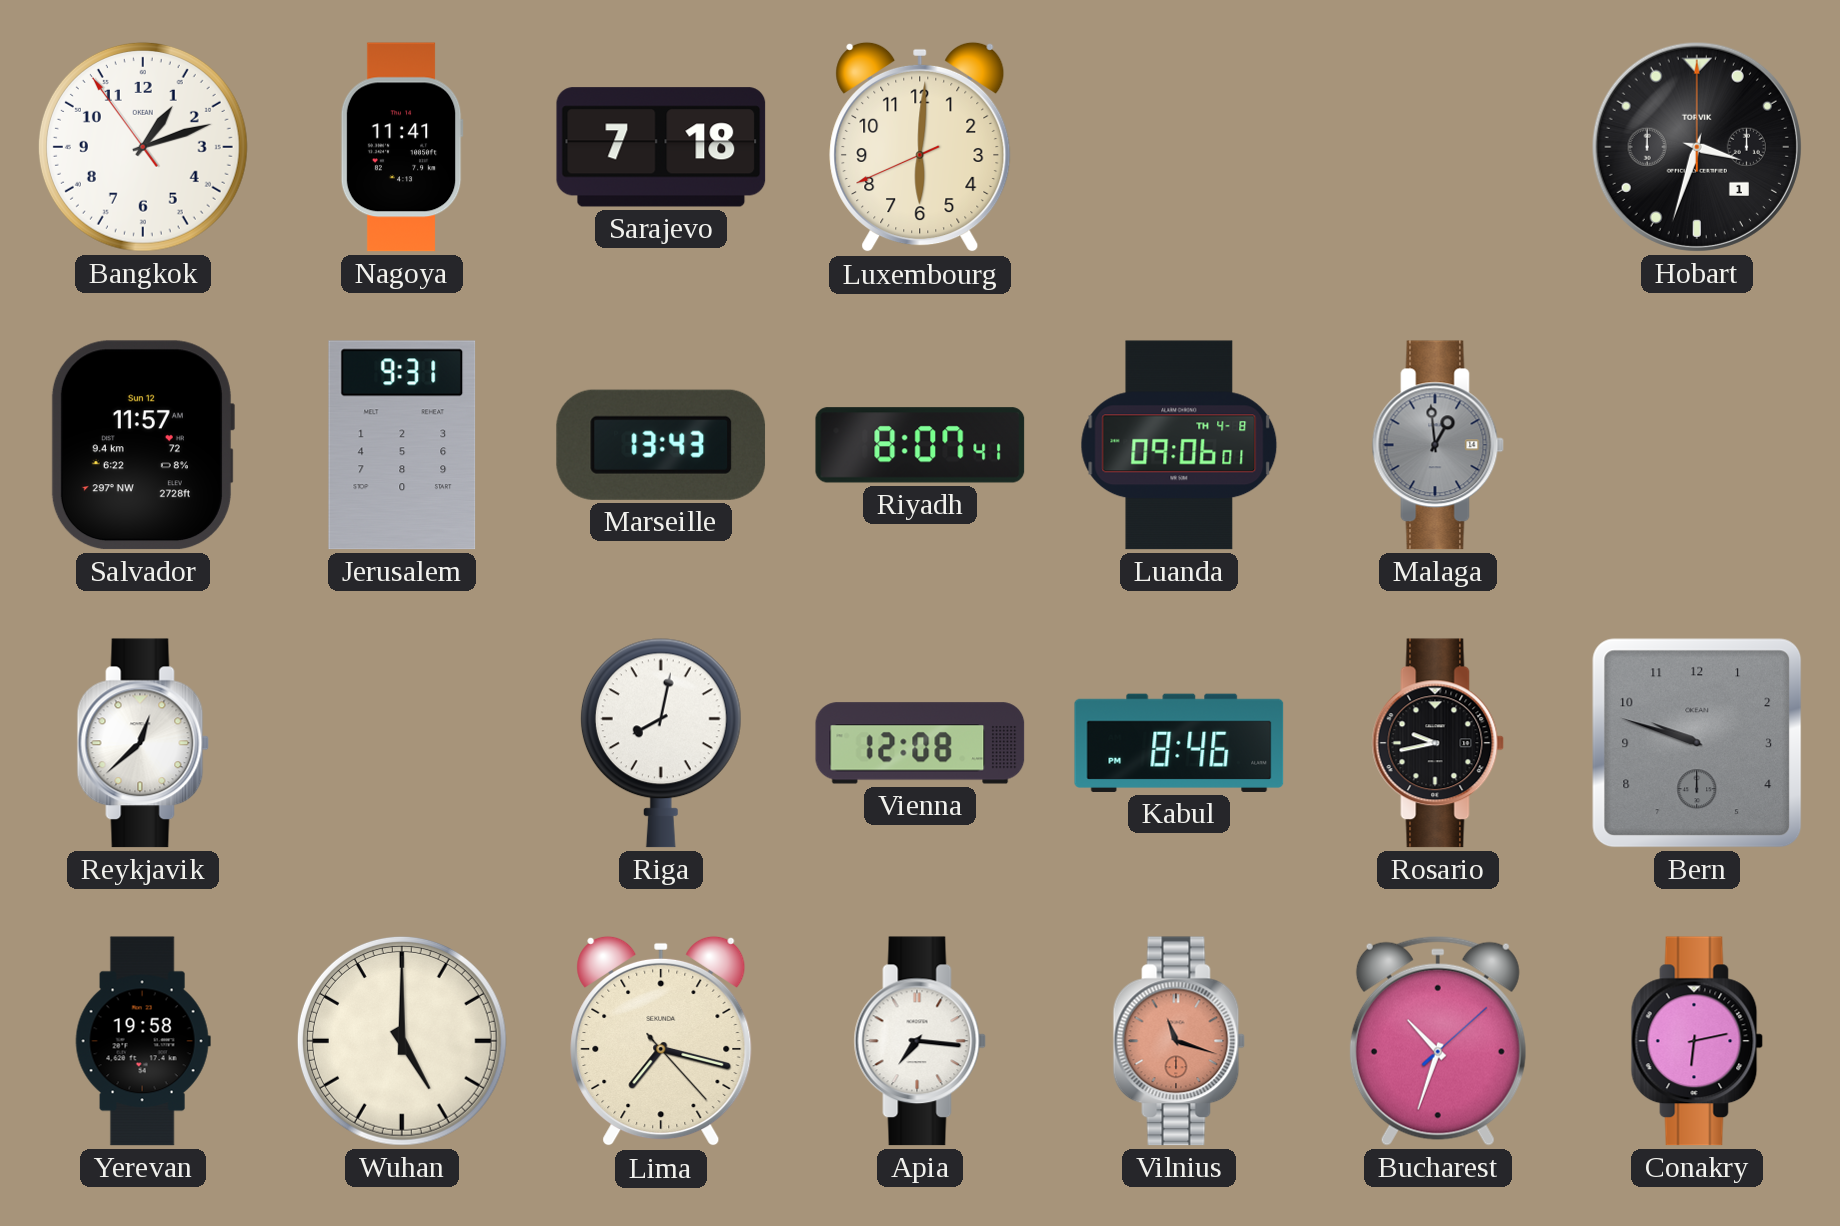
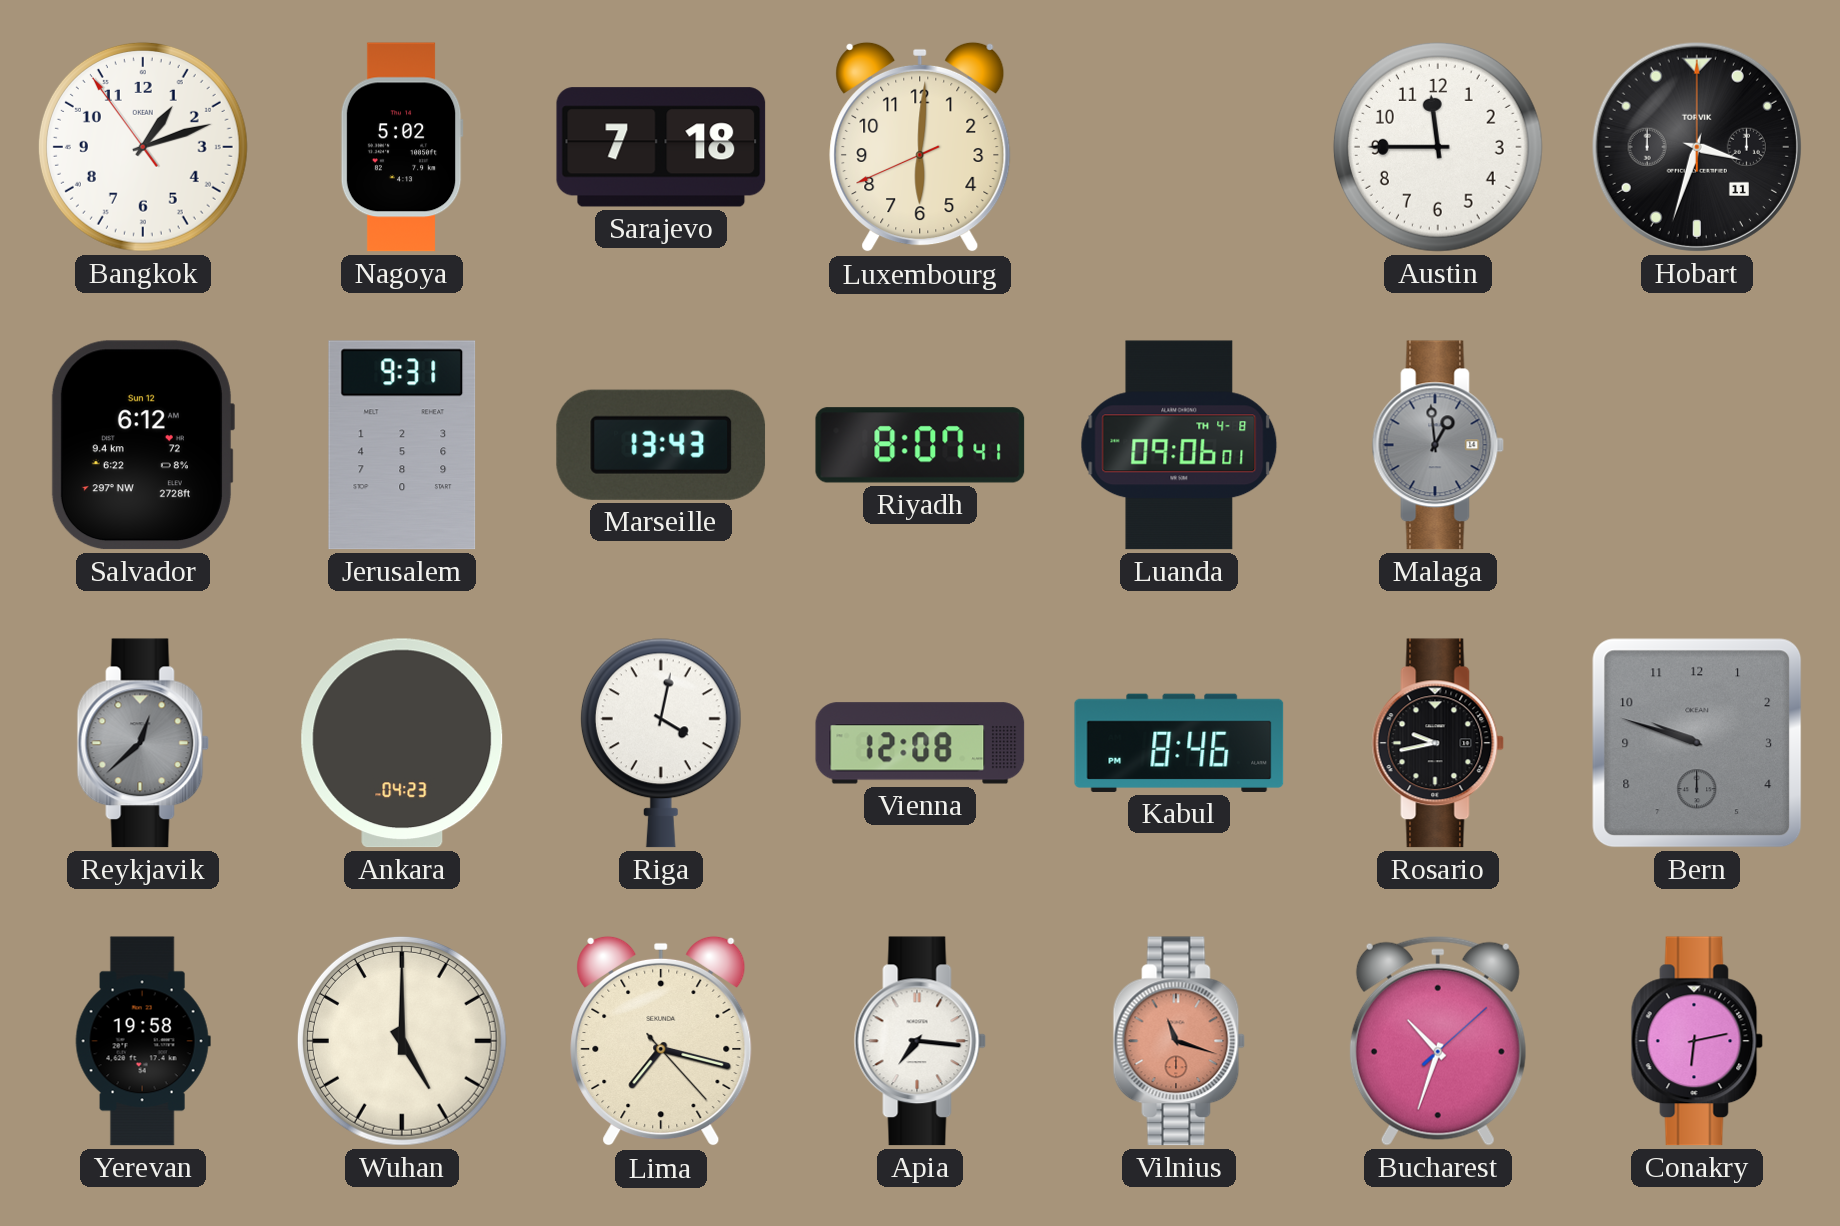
Nagoya: 11:41 -> 5:02 (402, 147)
Austin: none -> 11:45 (1438, 147)
Hobart date: 1 -> 11 (1697, 147)
Salvador: 11:57 -> 6:12 (142, 445)
Reykjavik dial: white -> grey (143, 743)
Ankara: none -> 04:23 (402, 743)
Riga: 8:02 -> 4:02 (661, 743)
